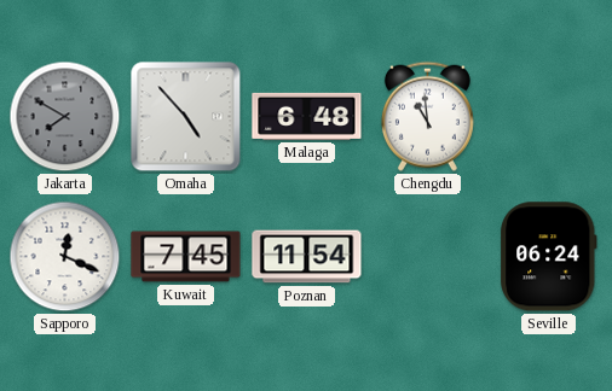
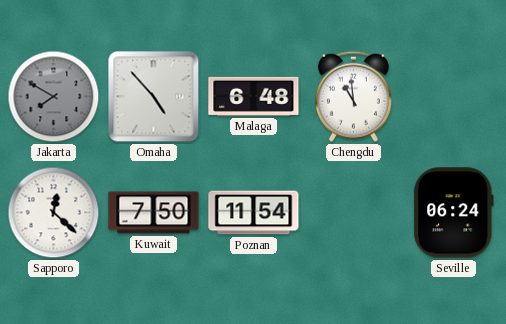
Sapporo: 12:19 -> 12:22 (54, 213)
Kuwait: 7:45 -> 7:50 (154, 213)
